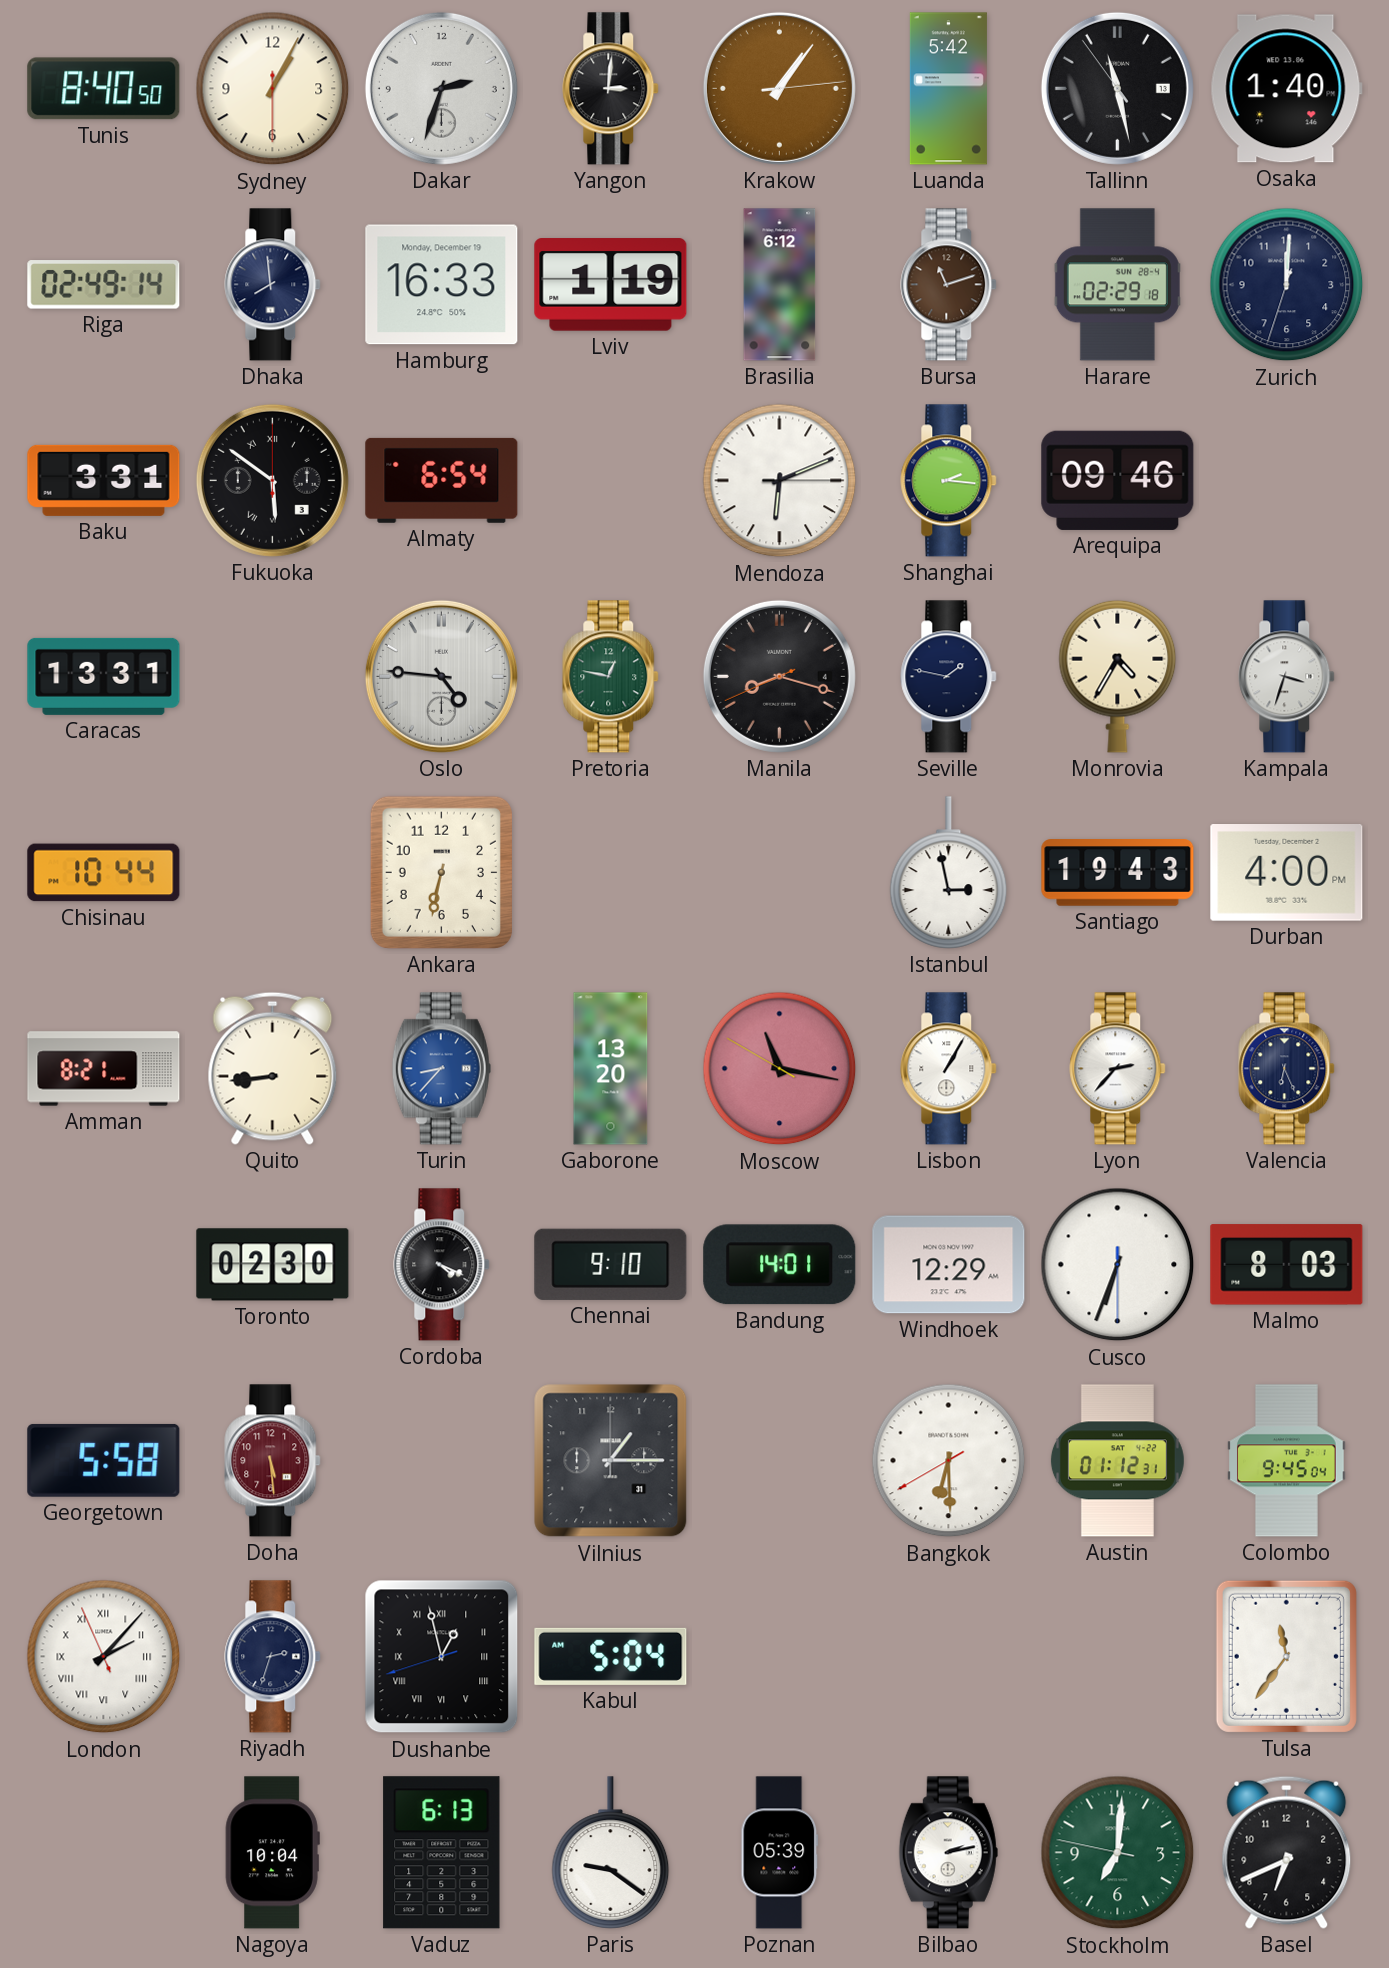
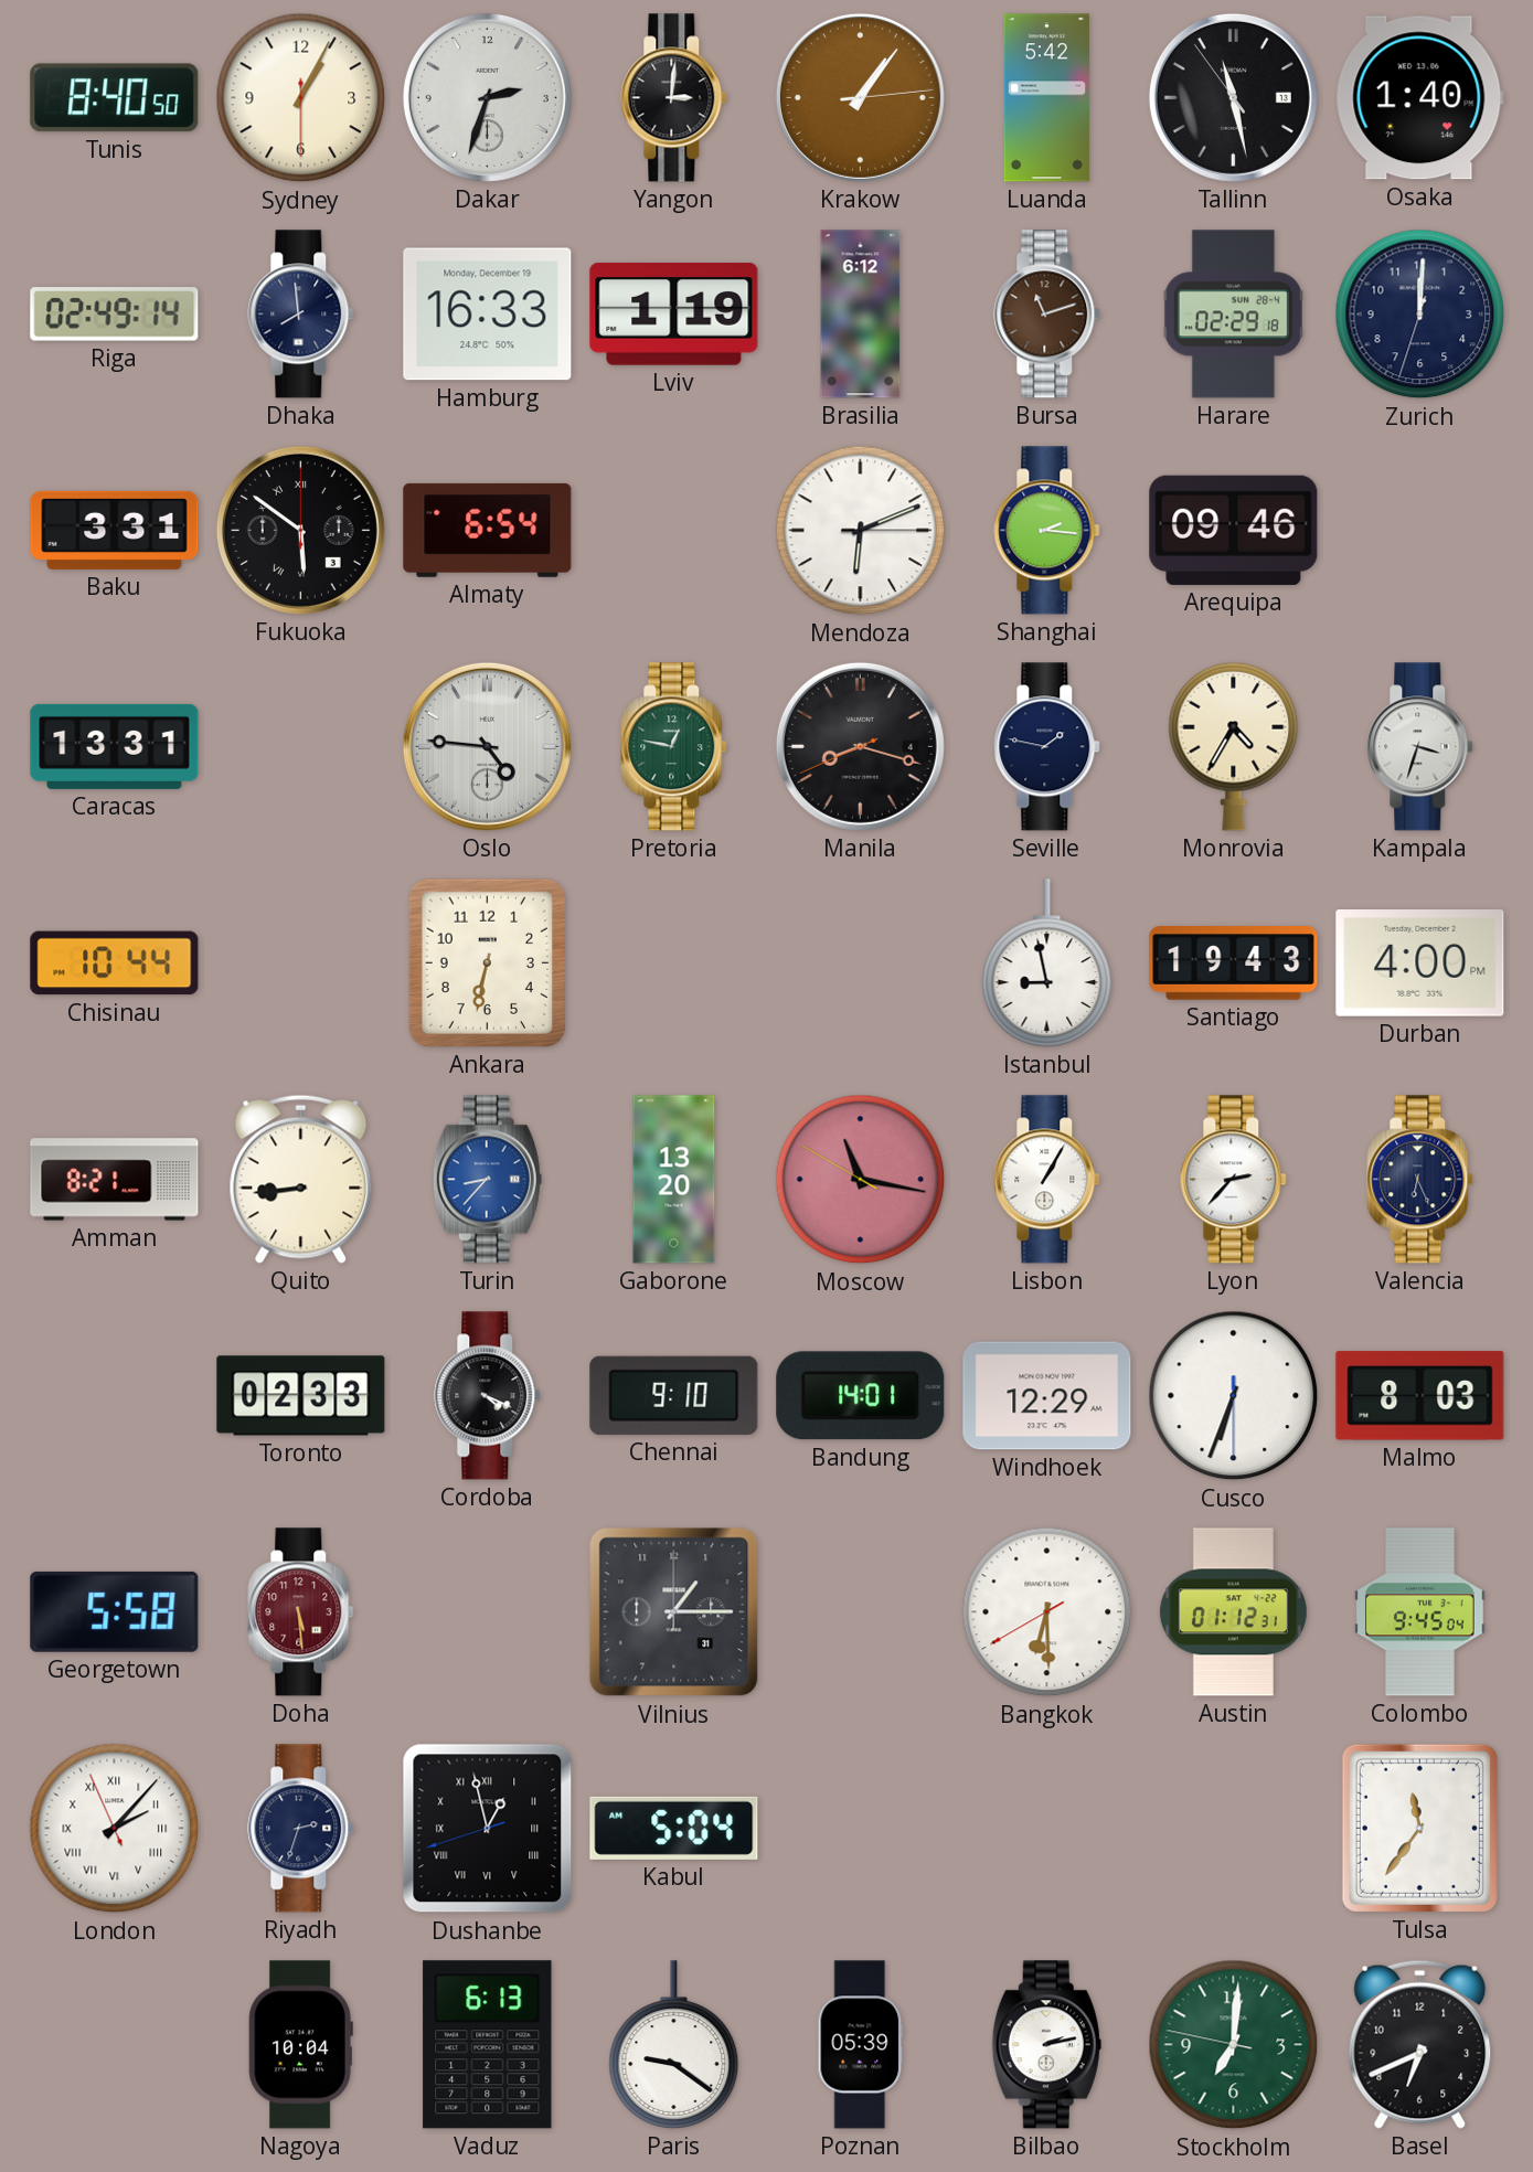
Istanbul: 2:58 -> 8:58 (1047, 963)
Toronto: 02:30 -> 02:33 (301, 1396)
